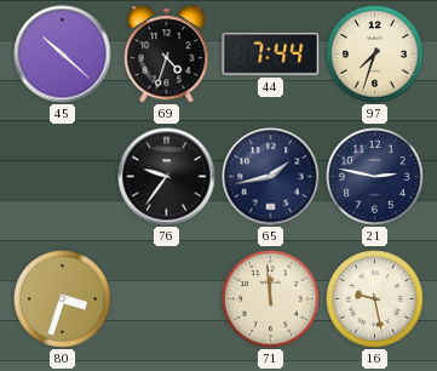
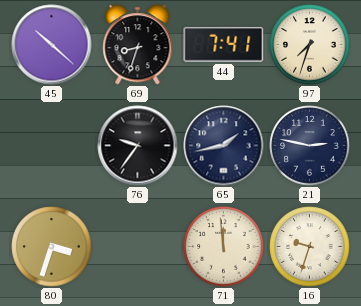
69: 4:33 -> 8:33 (138, 45)
44: 7:44 -> 7:41 (224, 44)
16: 9:28 -> 9:33 (310, 247)
